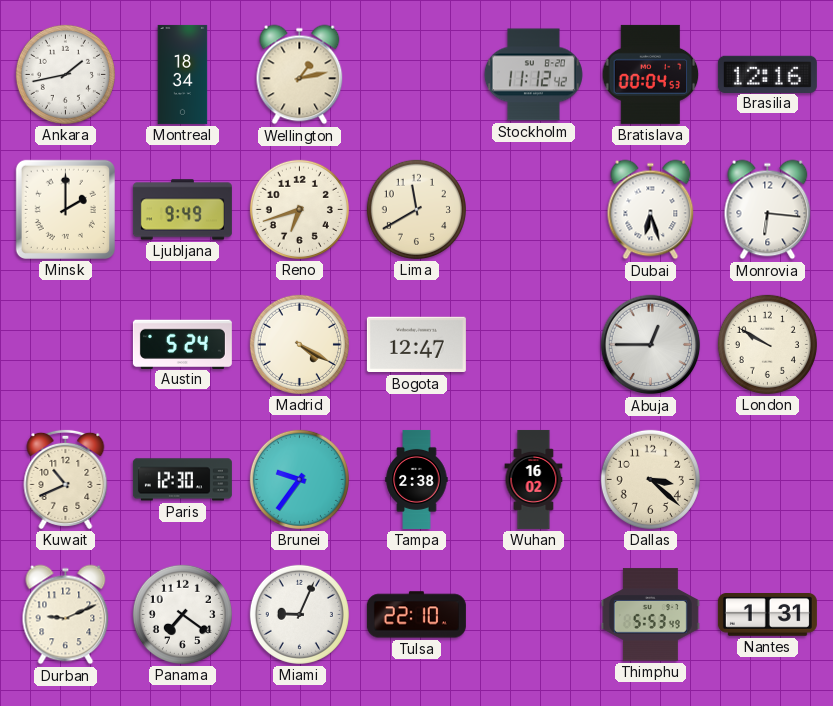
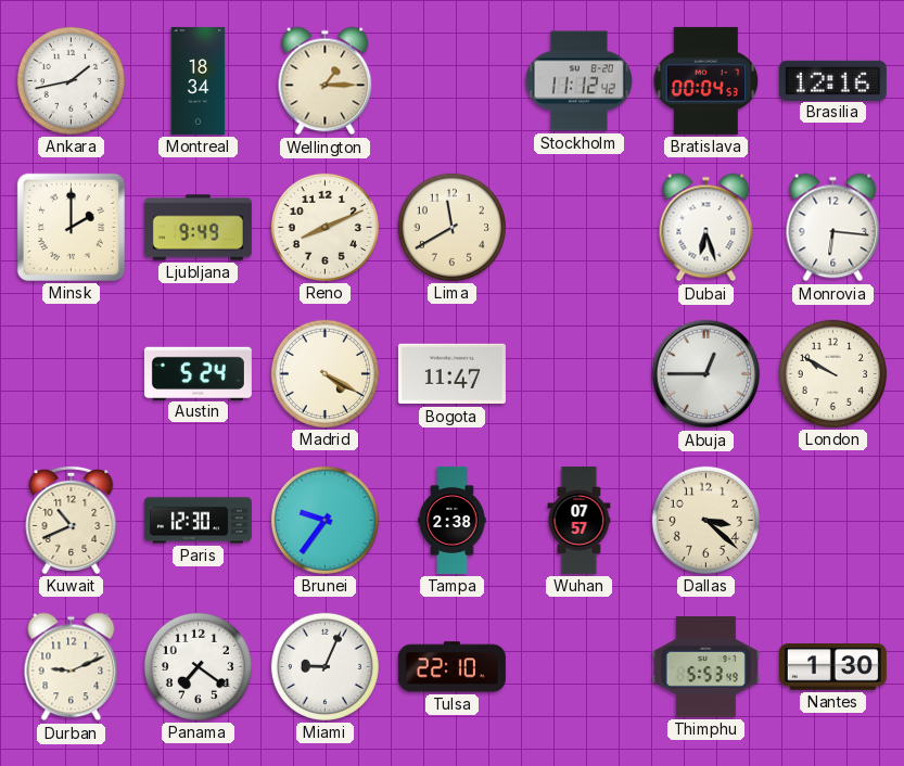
Wellington: 1:13 -> 1:15 (326, 81)
Reno: 6:42 -> 8:11 (324, 227)
Bogota: 12:47 -> 11:47 (451, 374)
Wuhan: 16:02 -> 07:57 (580, 520)
Nantes: 1:31 -> 1:30 (832, 667)
